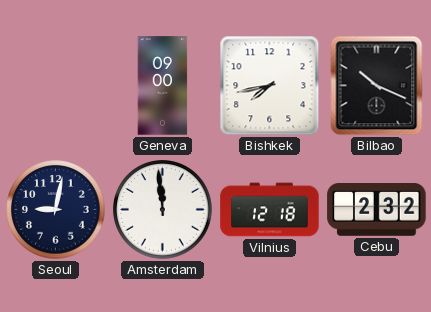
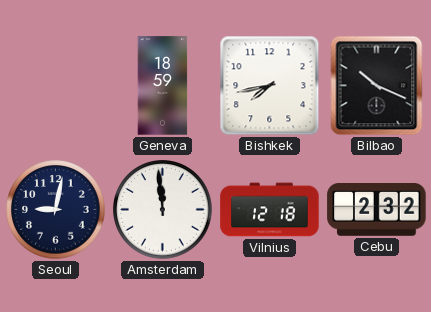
Geneva: 09:00 -> 18:59 (163, 86)
